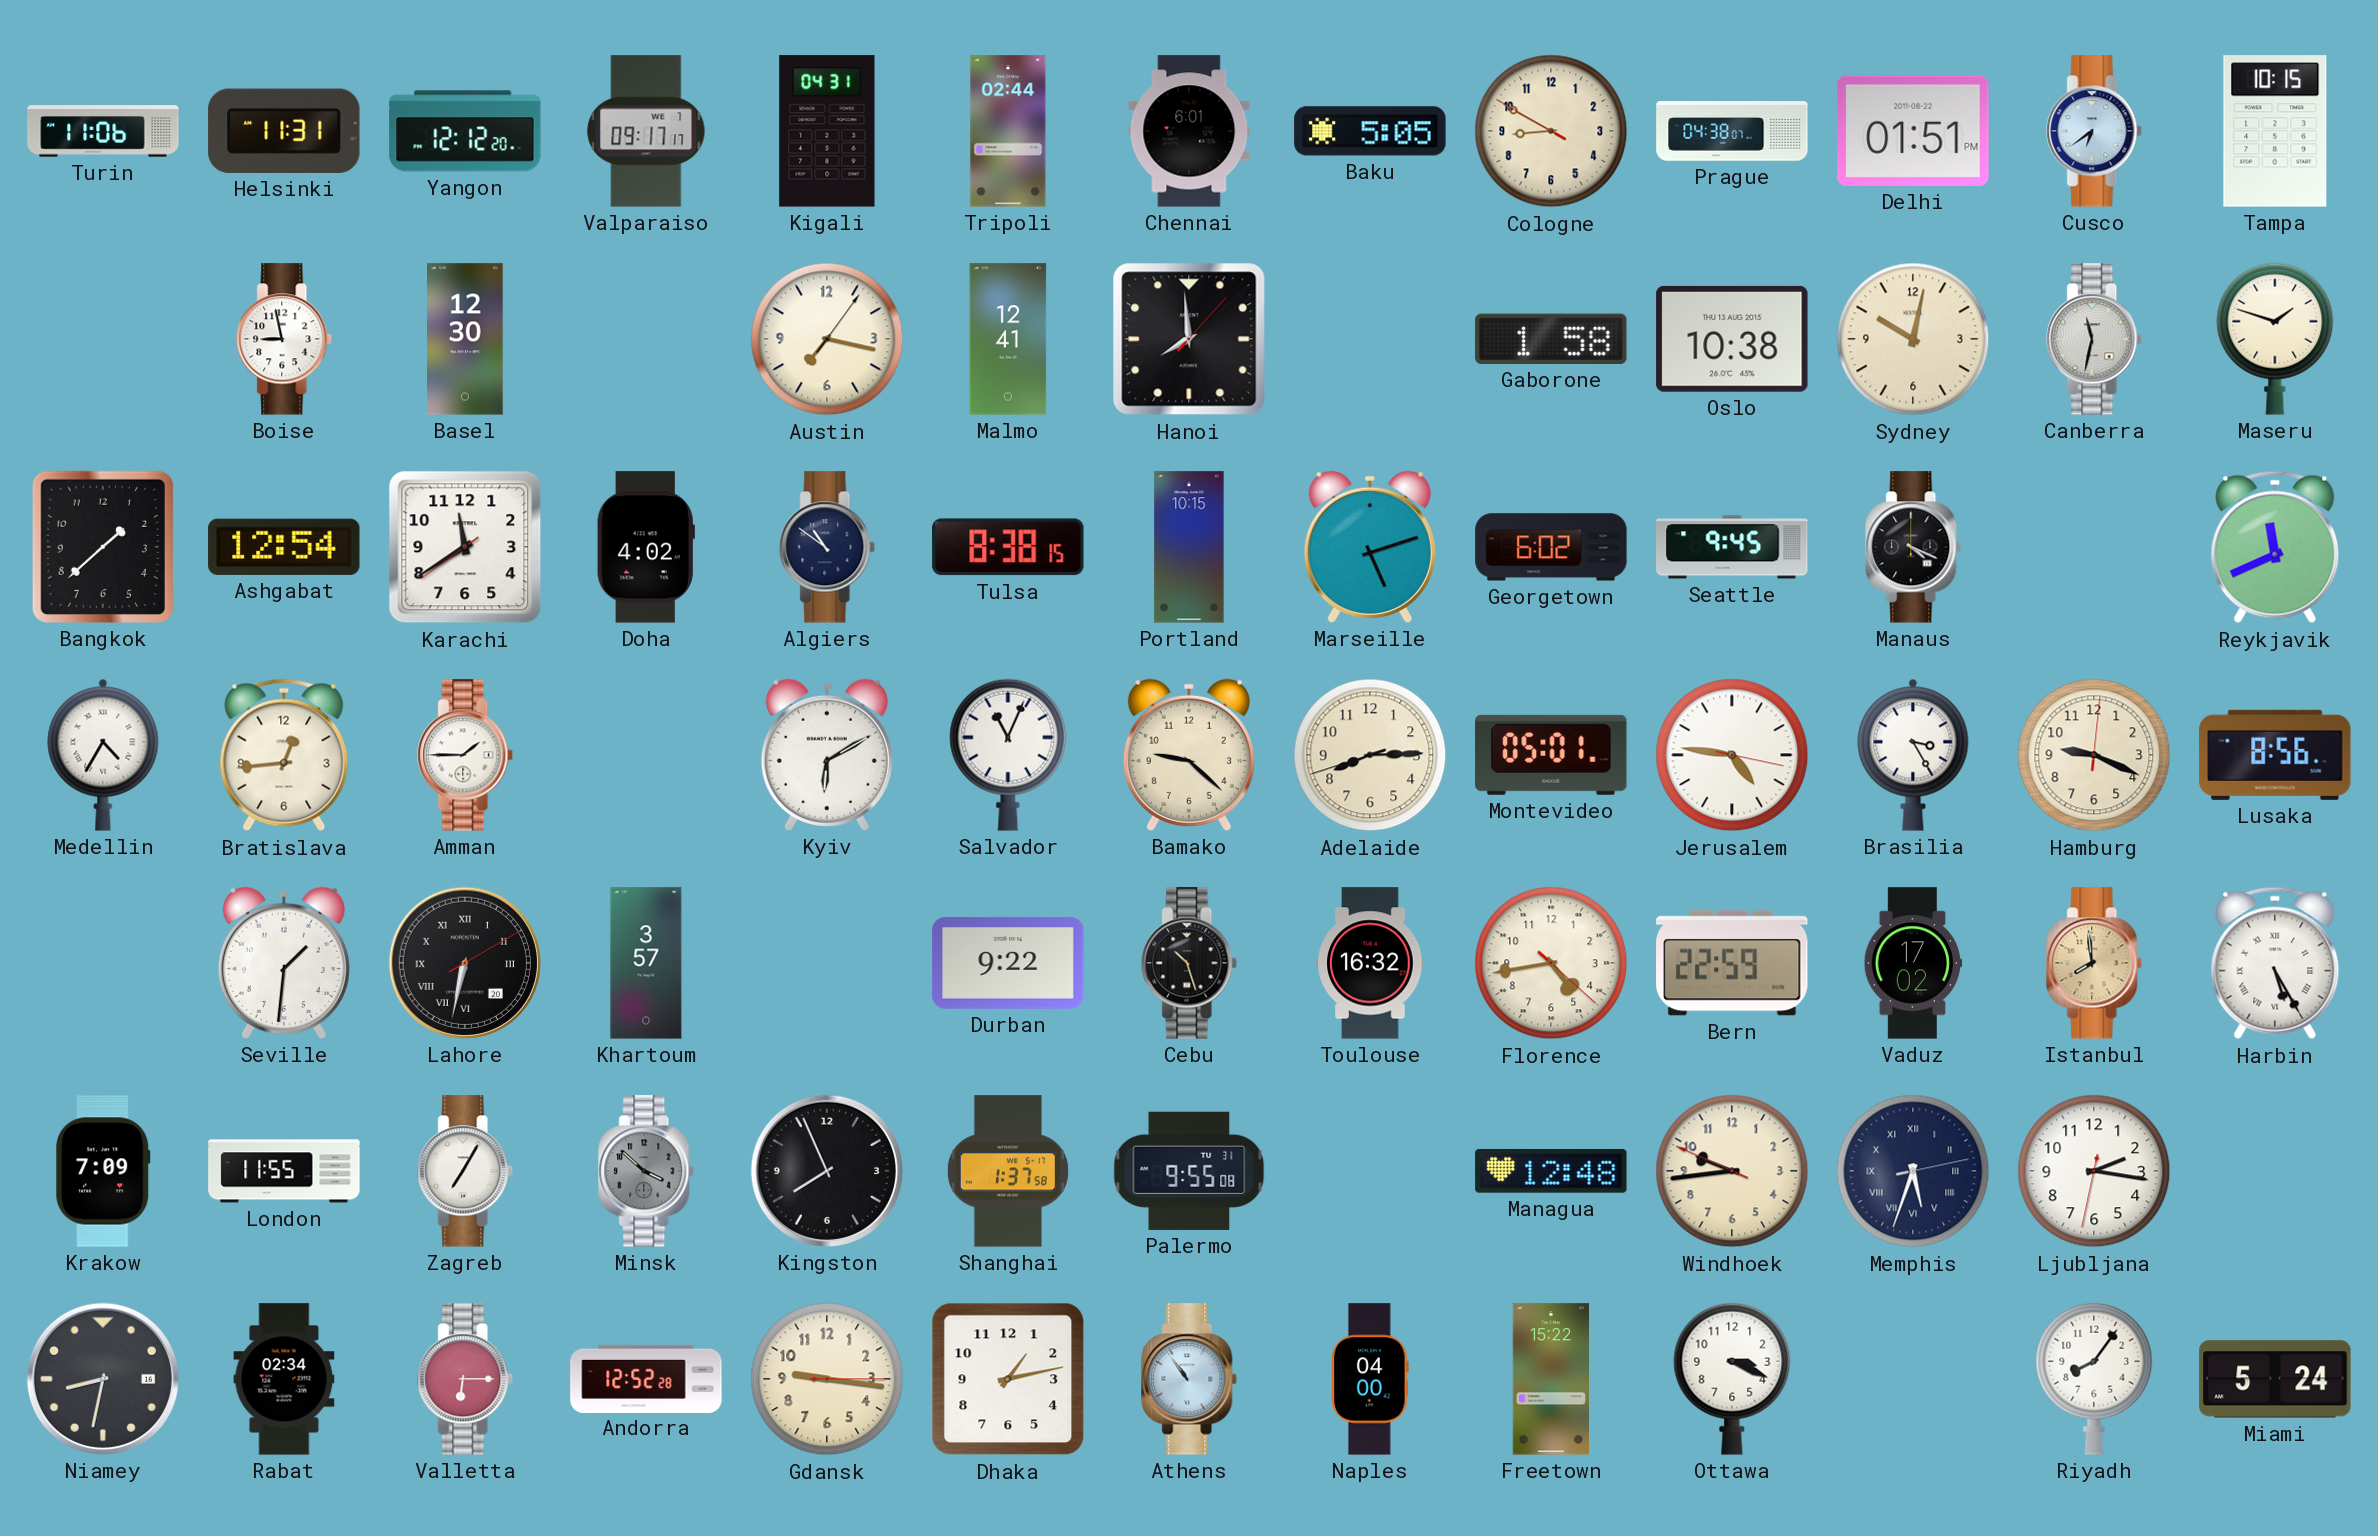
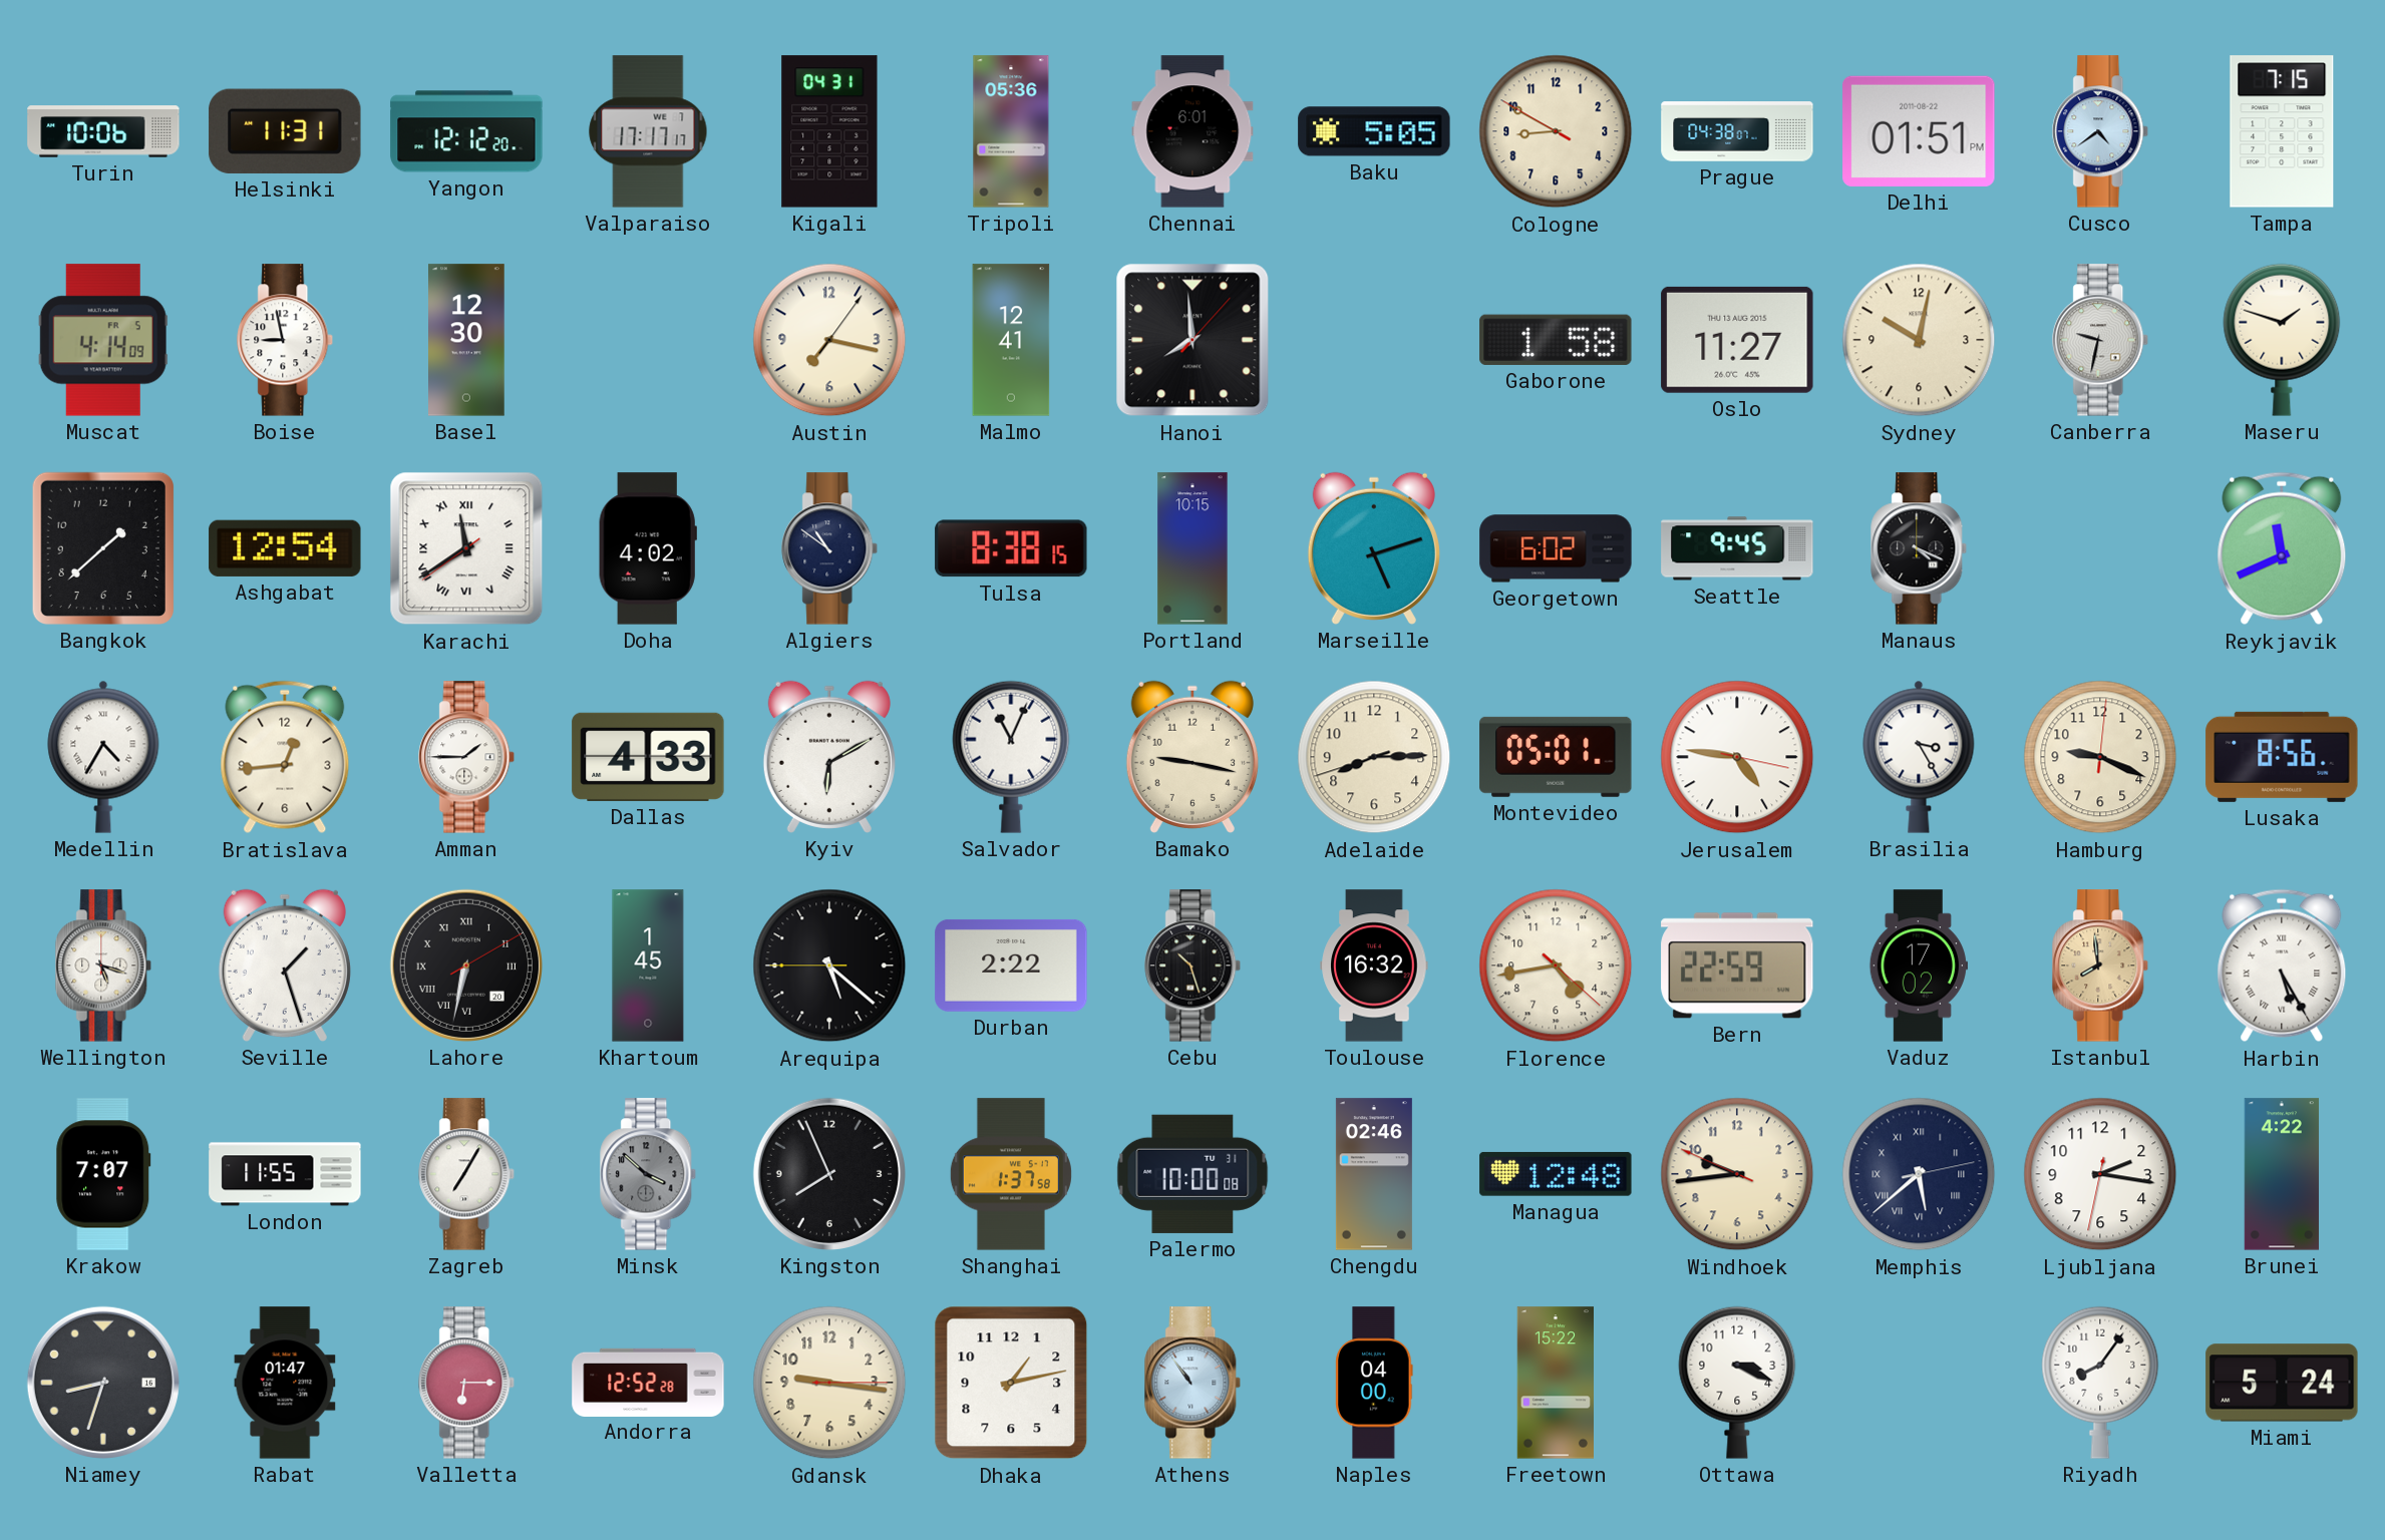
Turin: 11:06 -> 10:06 (103, 131)
Valparaiso: 09:17 -> 17:17 (648, 131)
Tripoli: 02:44 -> 05:36 (1011, 131)
Cusco: 6:39 -> 4:39 (2101, 131)
Tampa: 10:15 -> 7:15 (2282, 131)
Muscat: none -> 4:14 (103, 340)
Oslo: 10:38 -> 11:27 (1737, 340)
Canberra: 11:32 -> 9:32 (2101, 340)
Karachi numerals: Arabic -> Roman (466, 548)
Dallas: none -> 4:33 (648, 757)
Bamako: 9:22 -> 9:17 (1192, 757)
Wellington: none -> 5:18 (104, 966)
Seville: 1:31 -> 1:27 (285, 966)
Khartoum: 3:57 -> 1:45 (648, 966)
Arequipa: none -> 5:21 (829, 966)
Durban: 9:22 -> 2:22 (1011, 966)
Krakow: 7:09 -> 7:07 (103, 1174)
Palermo: 9:55 -> 10:00 (1192, 1174)
Chengdu: none -> 02:46 (1374, 1174)
Memphis: 5:33 -> 5:38 (1919, 1174)
Brunei: none -> 4:22 (2281, 1174)
Niamey: 8:32 -> 8:33 (103, 1383)
Rabat: 02:34 -> 01:47 (285, 1383)
